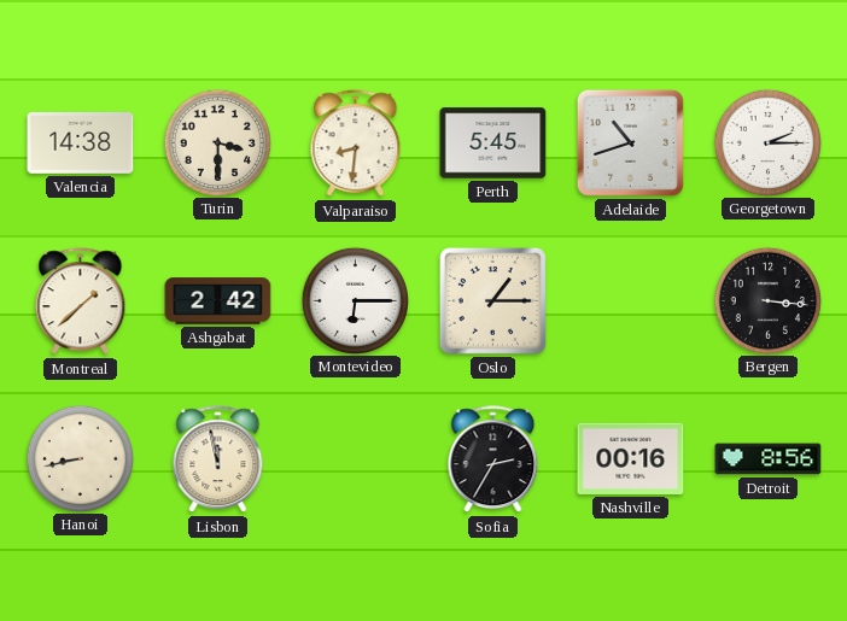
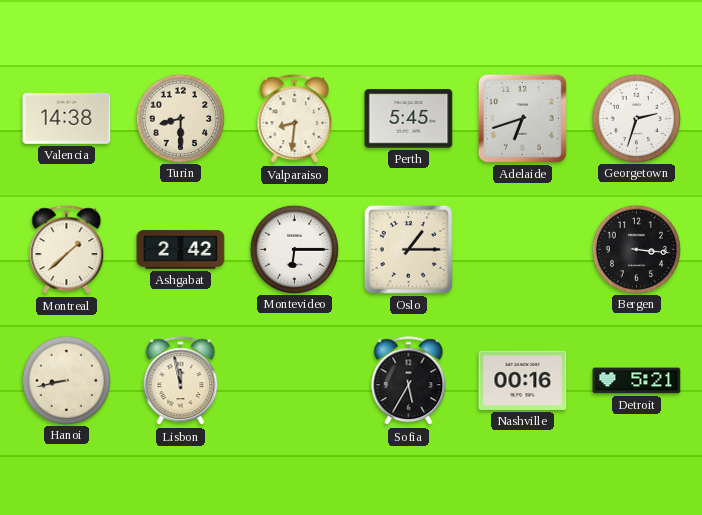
Turin: 3:30 -> 8:30 (180, 118)
Adelaide: 10:42 -> 6:42 (522, 118)
Georgetown: 2:15 -> 2:33 (636, 118)
Sofia: 2:35 -> 5:35 (409, 381)
Detroit: 8:56 -> 5:21 (637, 381)
